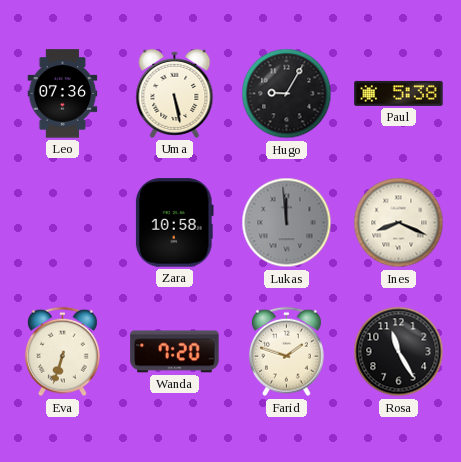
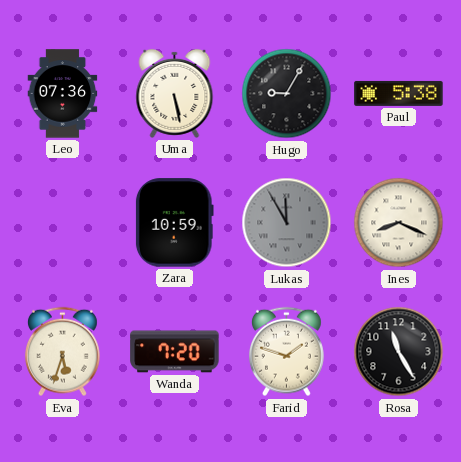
Zara: 10:58 -> 10:59 (174, 223)
Lukas: 11:59 -> 11:55 (287, 223)
Eva: 6:33 -> 5:33 (62, 352)
